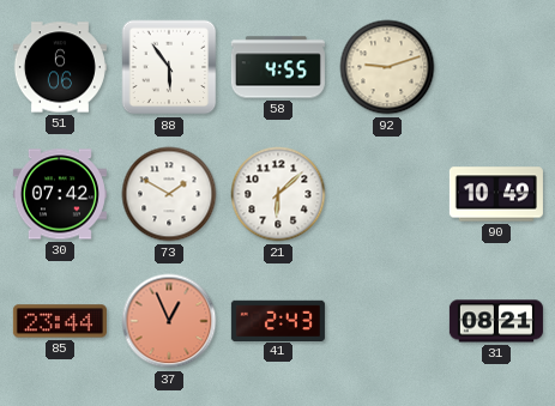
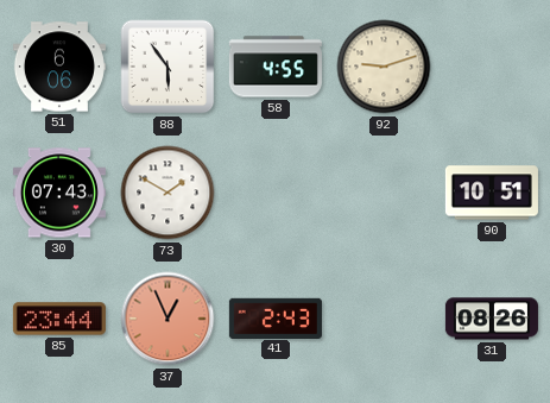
30: 07:42 -> 07:43 (59, 193)
21: 6:08 -> none (278, 194)
90: 10:49 -> 10:51 (492, 193)
31: 08:21 -> 08:26 (492, 319)
